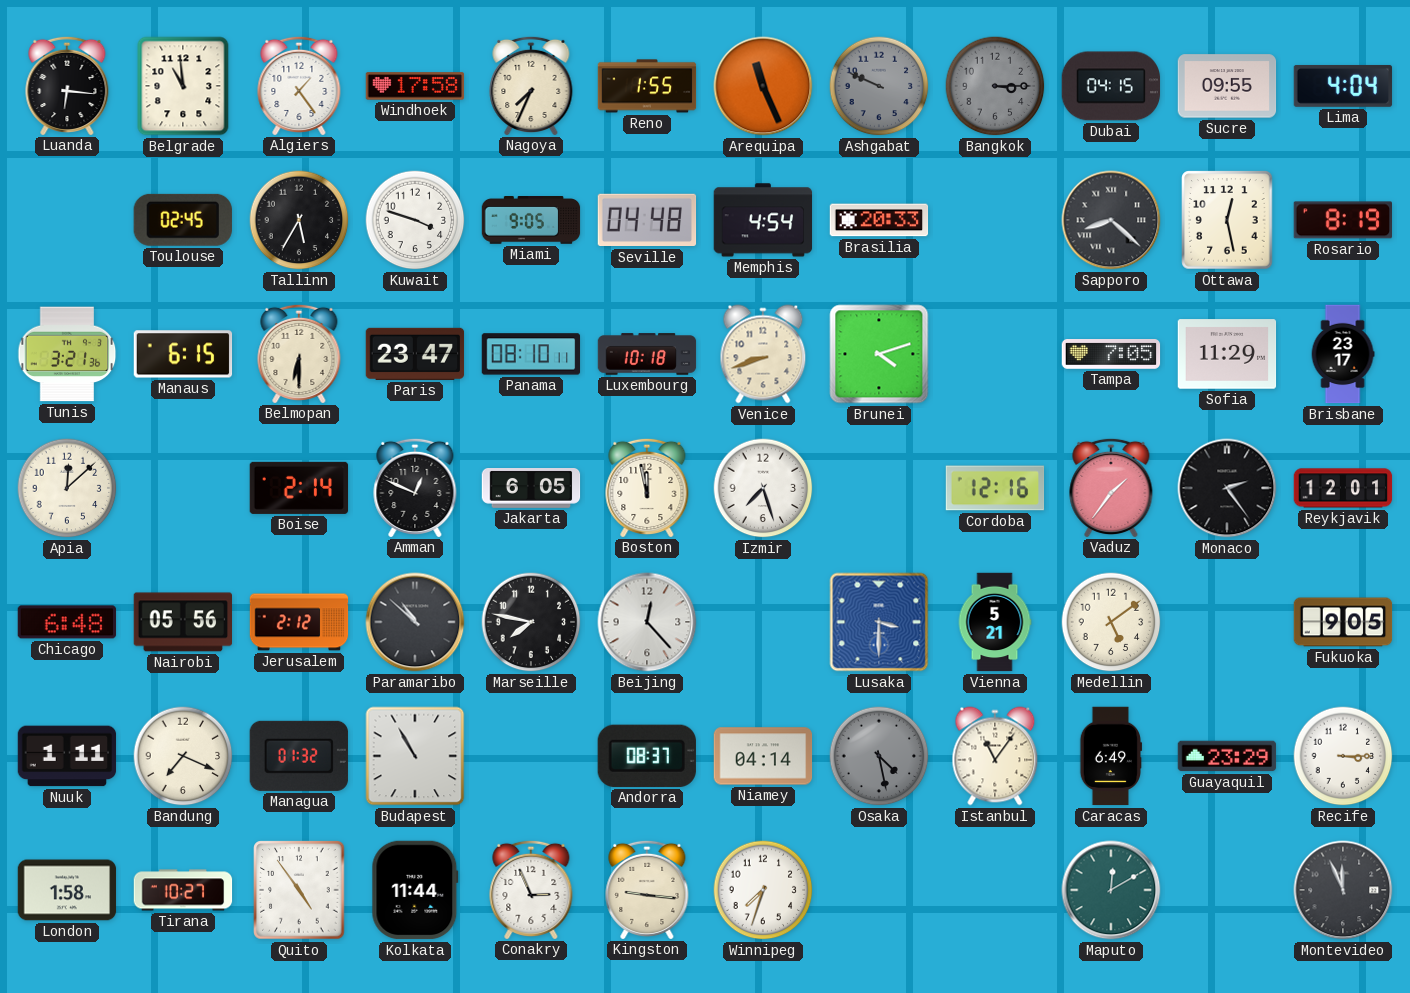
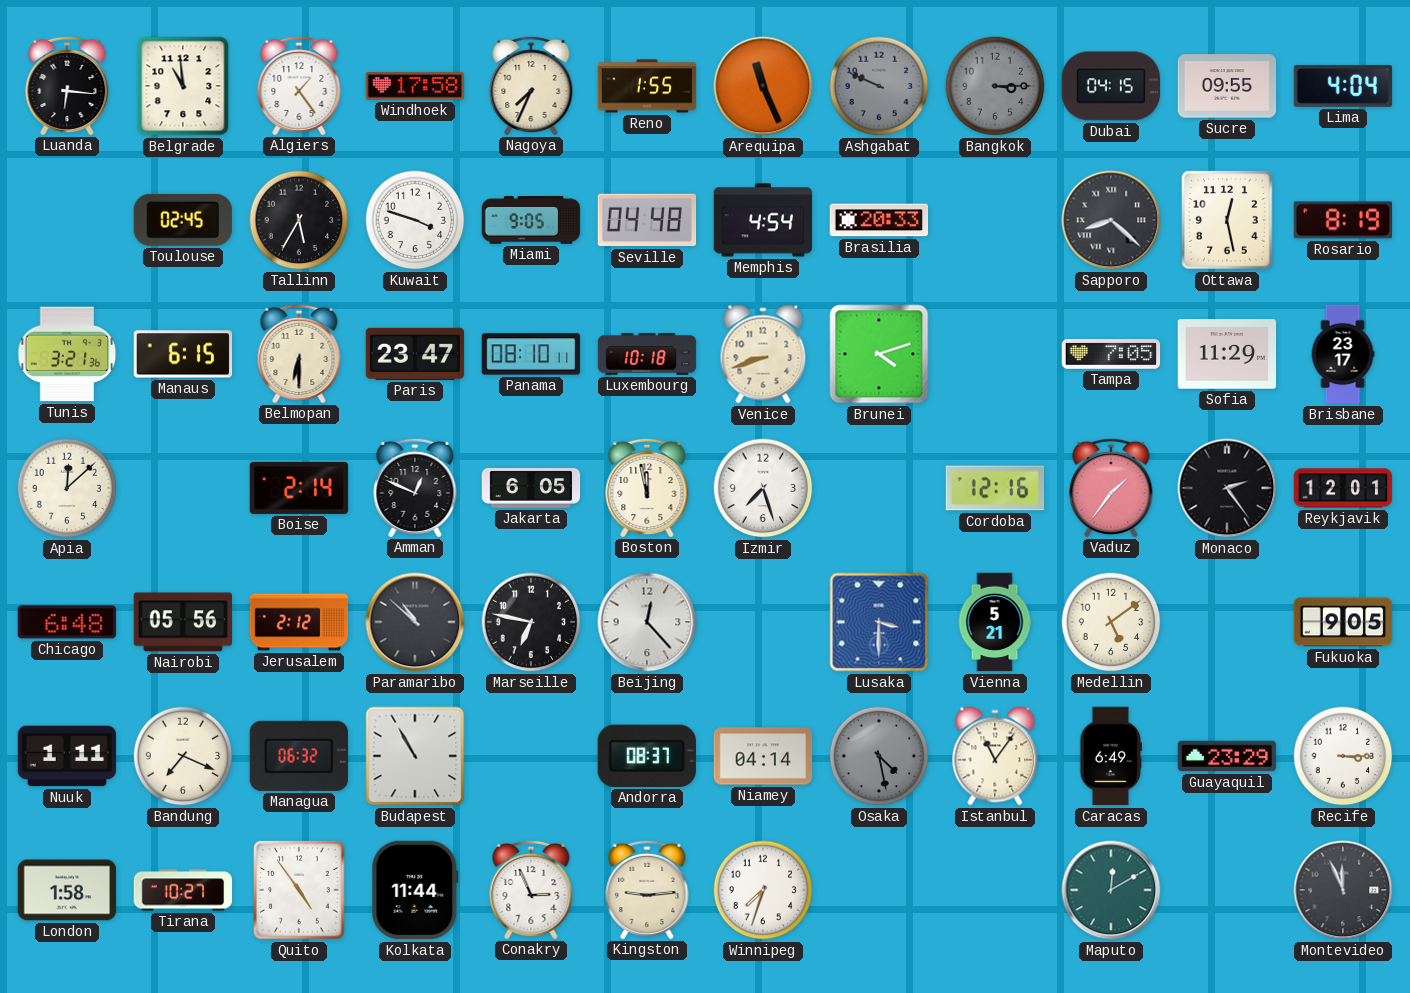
Marseille: 7:47 -> 6:47 (531, 622)
Managua: 01:32 -> 06:32 (299, 756)
Kingston: 9:16 -> 9:14 (647, 889)
